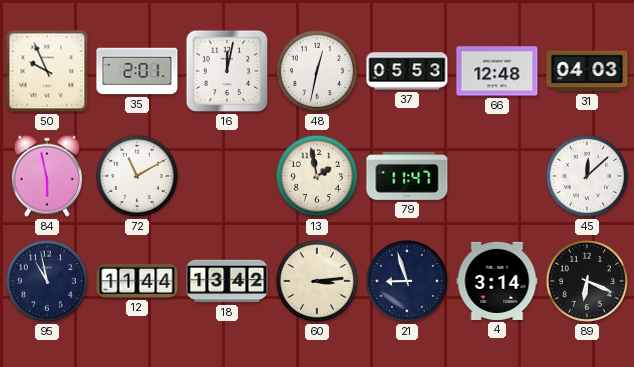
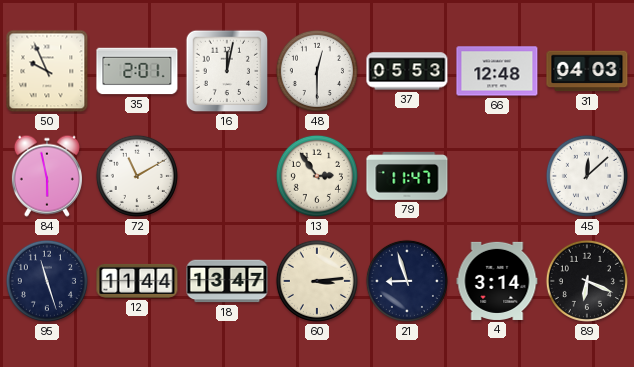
48: 12:32 -> 12:30 (317, 71)
13: 1:58 -> 2:54 (317, 176)
95: 10:58 -> 11:27 (47, 281)
18: 13:42 -> 13:47 (227, 281)
